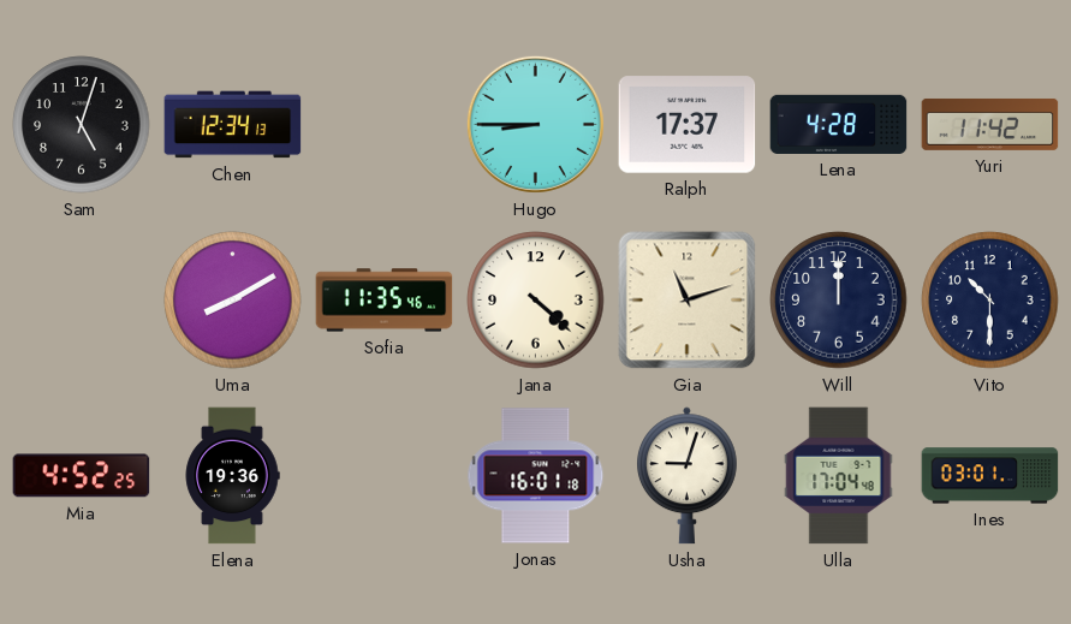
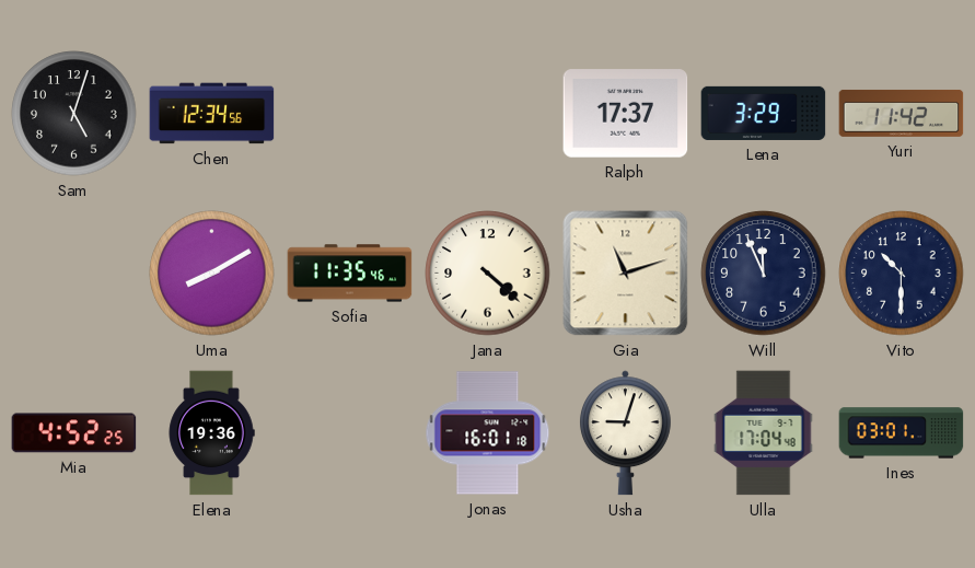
Chen: 12:34:13 -> 12:34:56 (212, 114)
Hugo: 8:45 -> none (535, 124)
Lena: 4:28 -> 3:29 (764, 113)
Will: 12:00 -> 11:56 (764, 274)
